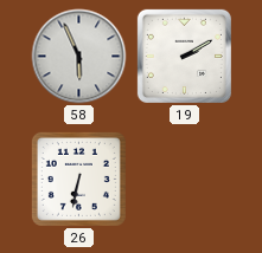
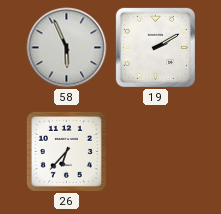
26: 6:32 -> 6:37 (66, 151)
